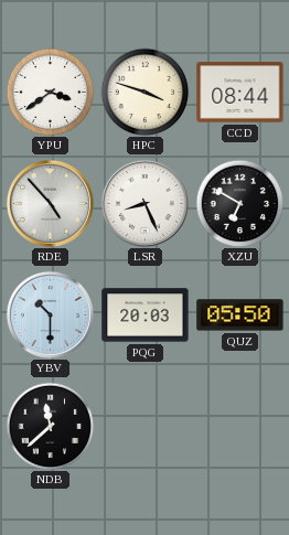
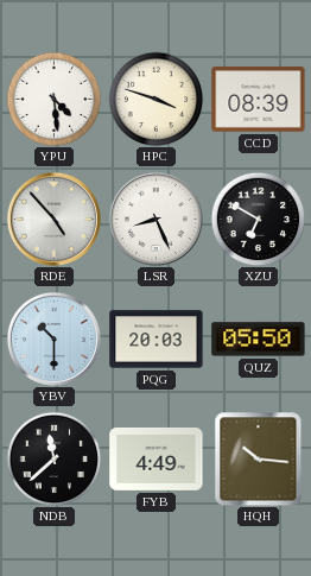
YPU: 3:39 -> 4:29 (53, 99)
CCD: 08:44 -> 08:39 (259, 100)
FYB: none -> 4:49 (157, 458)
HQH: none -> 10:16 (259, 458)
